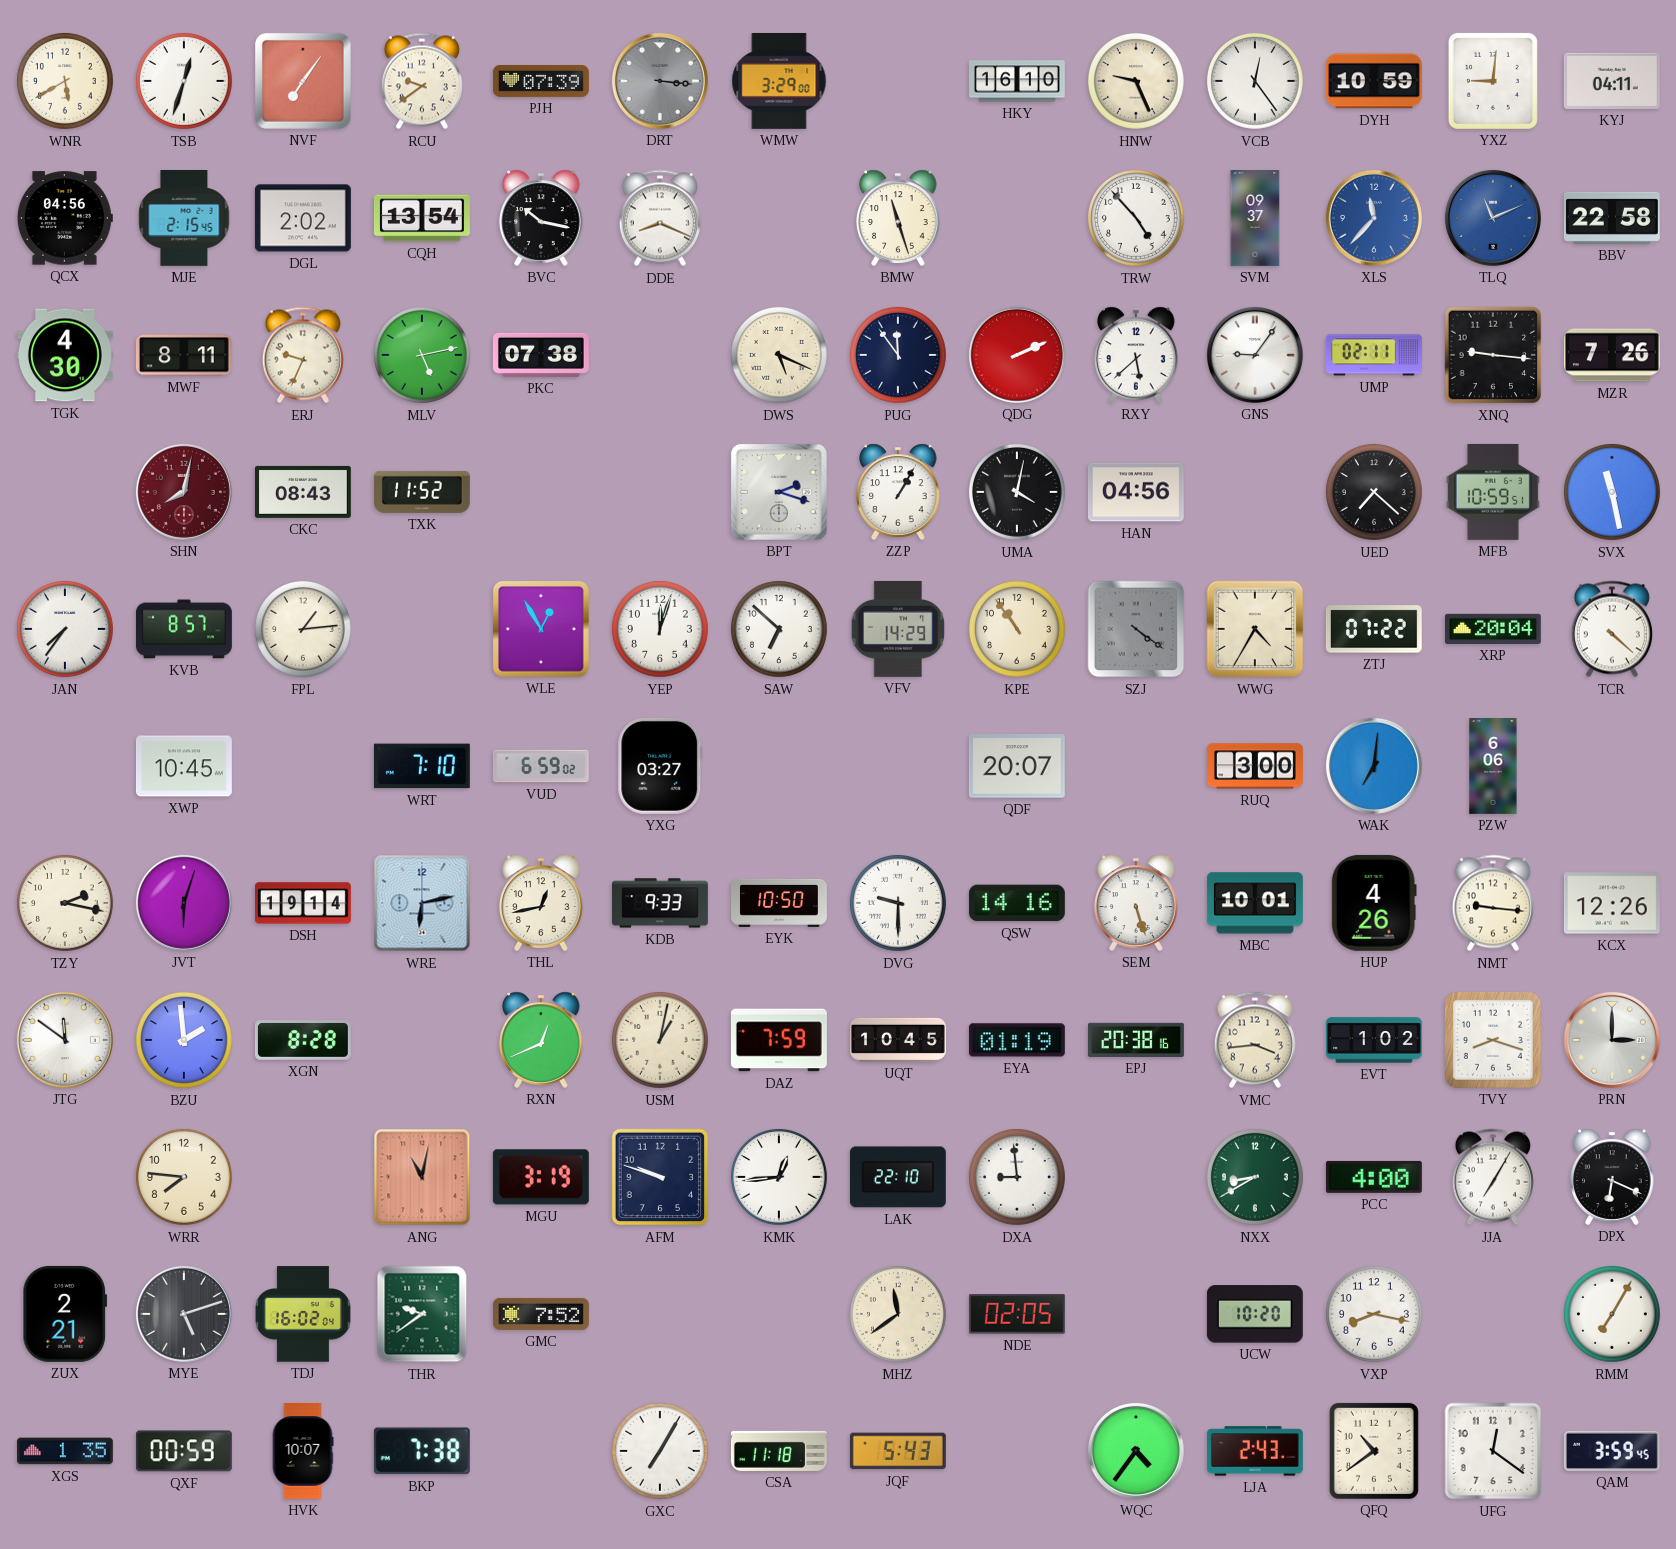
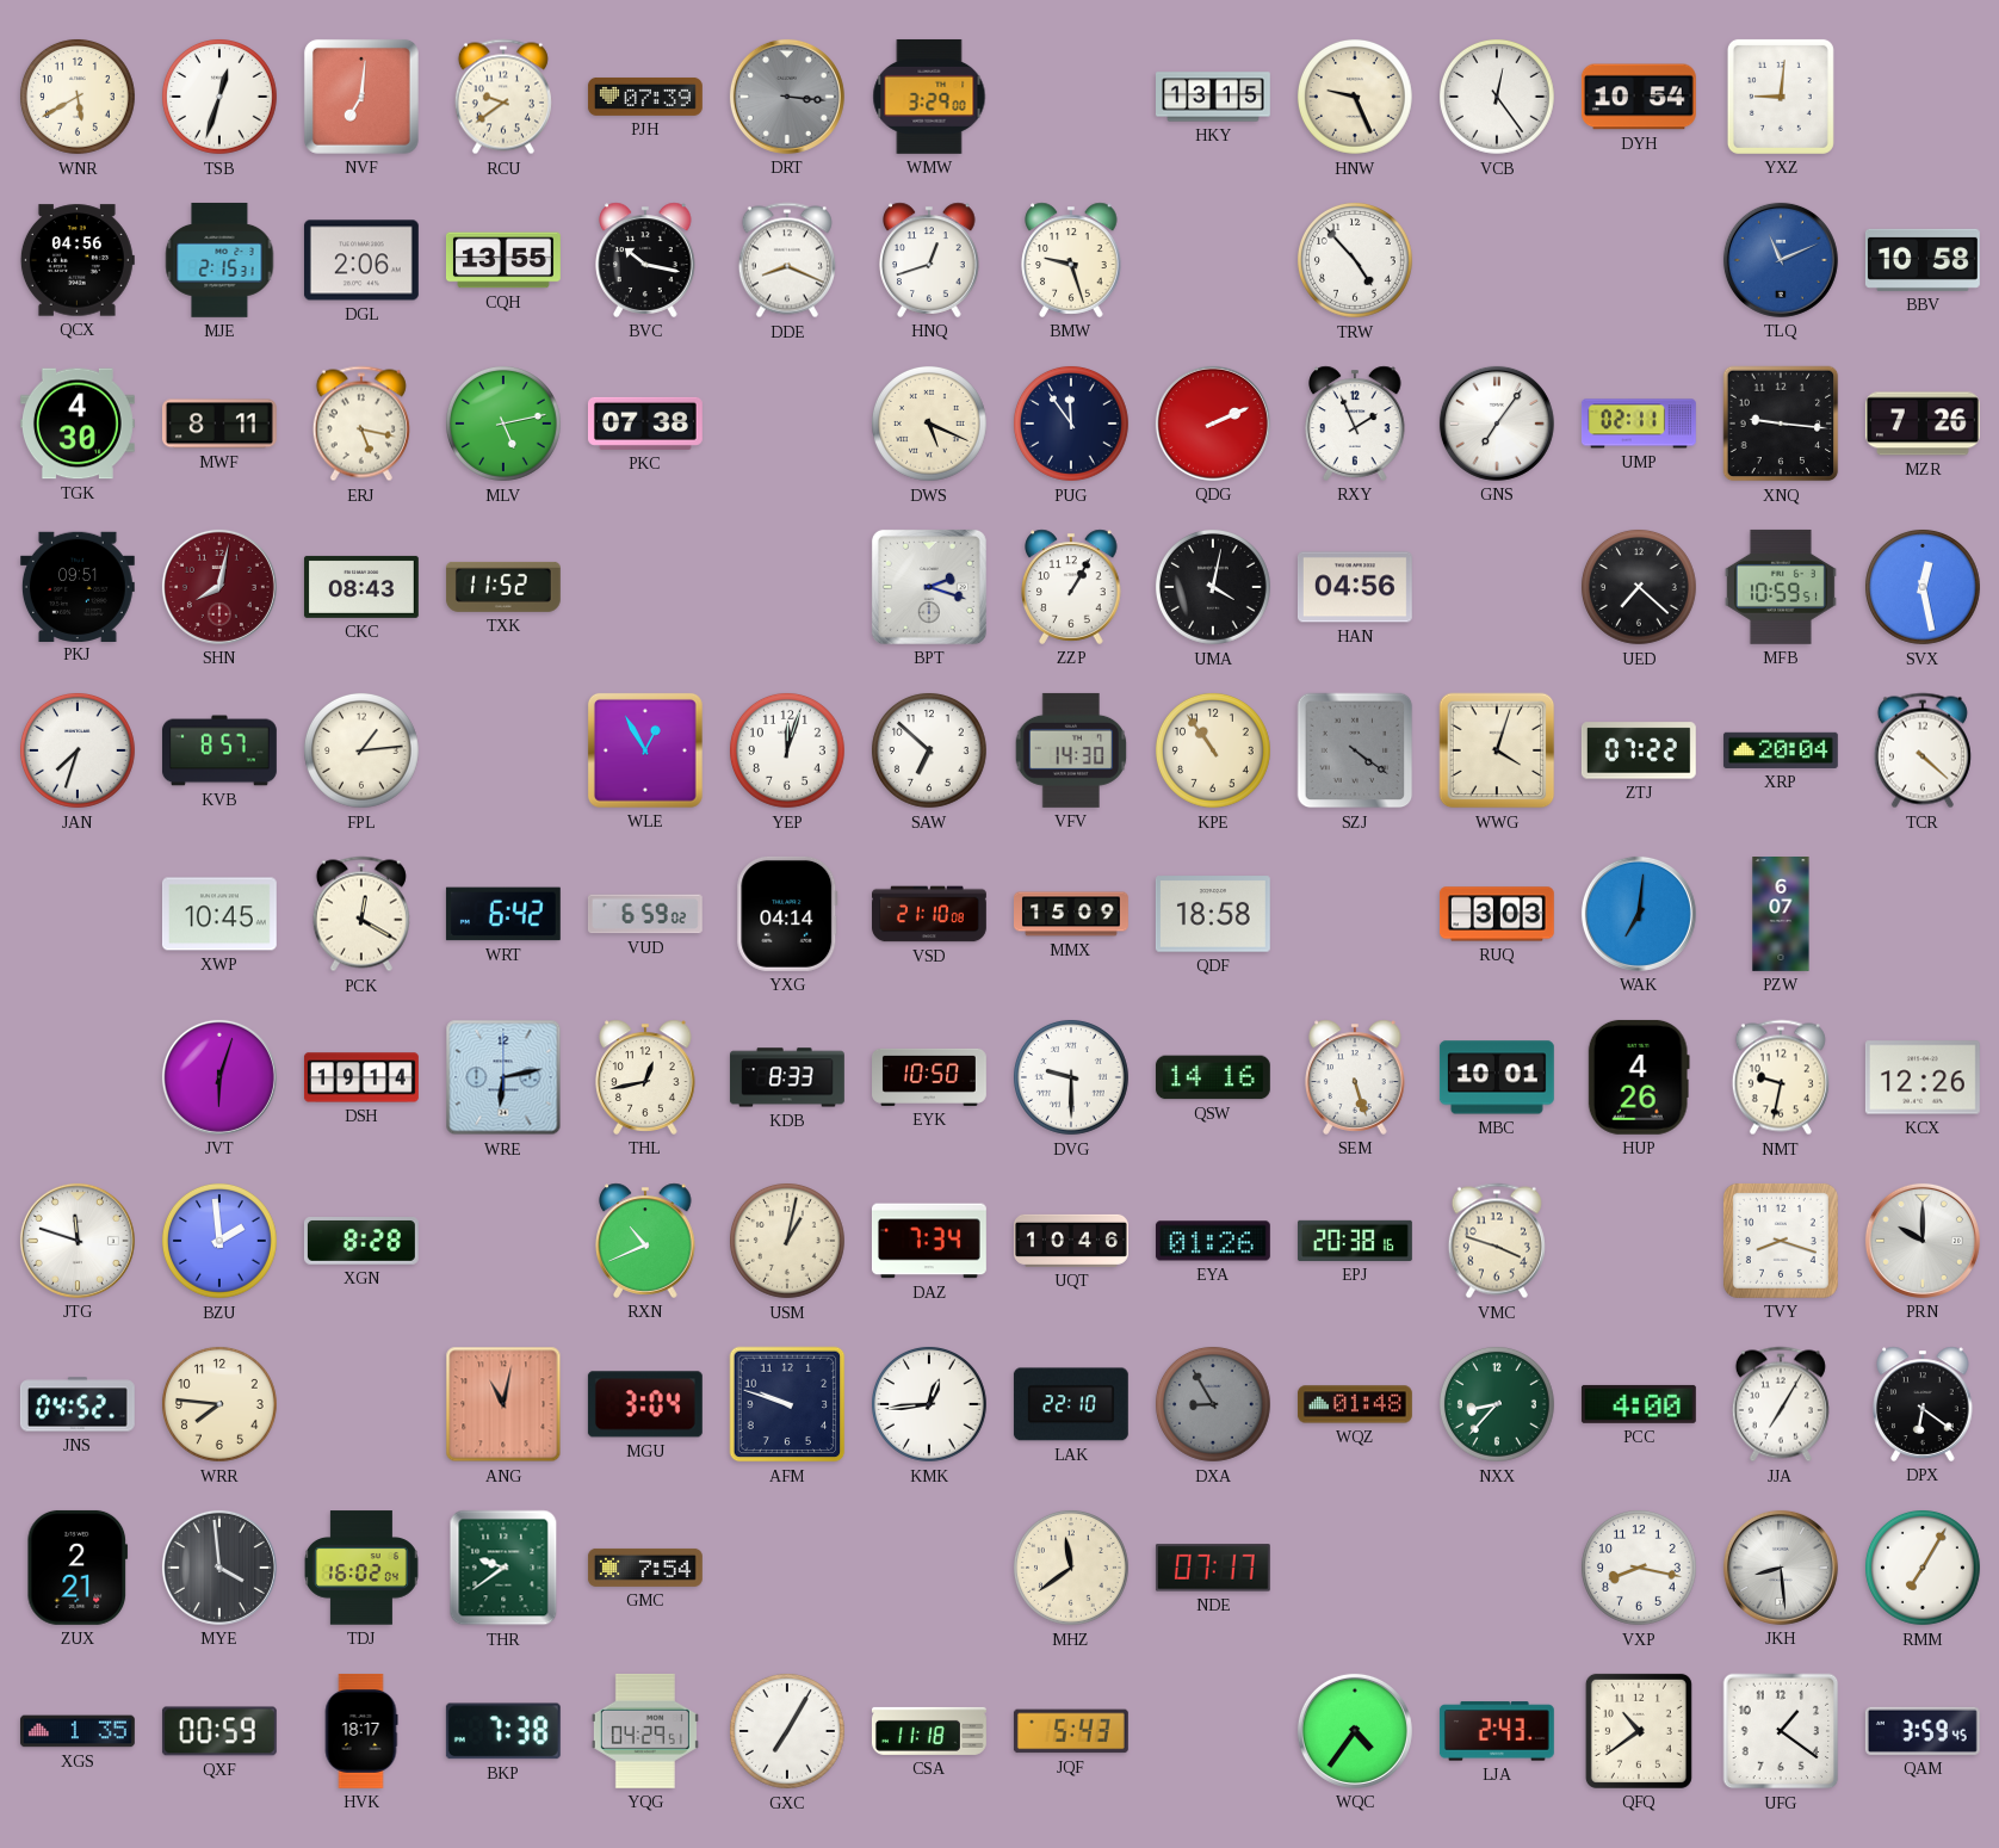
NVF: 7:06 -> 7:01 (361, 97)
HKY: 16:10 -> 13:15 (1214, 97)
DYH: 10:59 -> 10:54 (1639, 97)
KYJ: 04:11 -> none (1612, 81)
MJE: 2:15:45 -> 2:15:31 (219, 260)
DGL: 2:02 -> 2:06 (361, 260)
CQH: 13:54 -> 13:55 (503, 260)
HNQ: none -> 12:42 (929, 260)
BMW: 11:27 -> 9:27 (1071, 260)
SVM: 09:37 -> none (1255, 219)
XLS: 11:37 -> none (1374, 218)
BBV: 22:58 -> 10:58 (1923, 260)
ERJ: 9:34 -> 5:17 (361, 424)
RXY: 5:38 -> 1:56 (1355, 424)
GNS: 9:06 -> 7:06 (1497, 424)
PKJ: none -> 09:51 (78, 586)
SVX: 11:28 -> 12:28 (1924, 588)
JAN: 7:36 -> 7:33 (79, 752)
VFV: 14:29 -> 14:30 (1071, 750)
WWG: 4:35 -> 4:03 (1497, 750)
PCK: none -> 12:20 (361, 914)
WRT: 7:10 -> 6:42 (503, 914)
YXG: 03:27 -> 04:14 (787, 914)
VSD: none -> 21:10 (930, 914)
MMX: none -> 15:09 (1072, 914)
QDF: 20:07 -> 18:58 (1213, 914)
RUQ: 3:00 -> 3:03 (1497, 914)
PZW: 6:06 -> 6:07 (1781, 915)
TZY: 2:17 -> none (66, 904)
KDB: 9:33 -> 8:33 (787, 1077)
NMT: 9:16 -> 9:32 (1781, 1077)
JTG: 11:51 -> 11:48 (78, 1241)
RXN: 12:41 -> 10:41 (645, 1241)
DAZ: 7:59 -> 7:34 (929, 1241)
UQT: 10:45 -> 10:46 (1072, 1241)
EYA: 01:19 -> 01:26 (1213, 1241)
VMC: 3:44 -> 3:48 (1497, 1241)
EVT: 1:02 -> none (1374, 1040)
PRN: 3:00 -> 10:00 (1923, 1241)
JNS: none -> 04:52 (78, 1404)
MGU: 3:19 -> 3:04 (645, 1404)
DXA: 8:59 -> 8:55 (1214, 1405)
DXA dial: white -> grey (1214, 1405)
WQZ: none -> 01:48 (1355, 1404)
NXX: 8:40 -> 8:37 (1498, 1405)
DPX: 6:19 -> 6:21 (1923, 1404)
MYE: 5:12 -> 3:59 (219, 1568)
GMC: 7:52 -> 7:54 (645, 1568)
NDE: 02:05 -> 07:17 (1213, 1568)
UCW: 10:20 -> none (1255, 1314)
JKH: none -> 8:29 (1781, 1568)
HVK: 10:07 -> 18:17 (361, 1731)
YQG: none -> 04:29 (645, 1731)
UFG: 12:21 -> 1:21 (1781, 1731)
